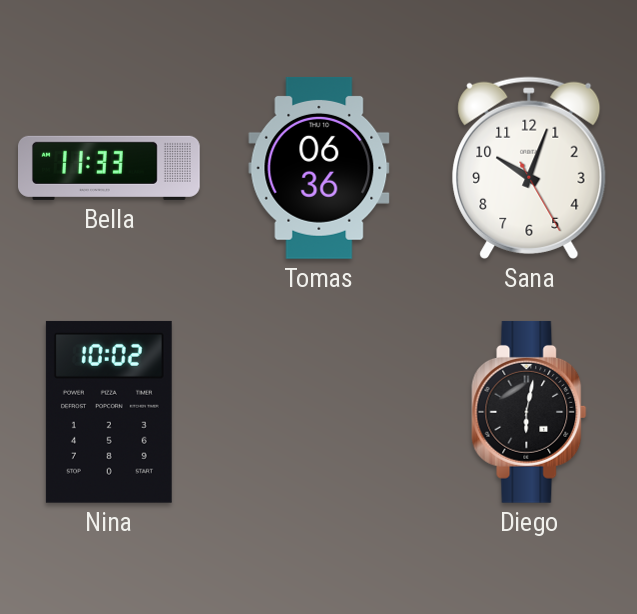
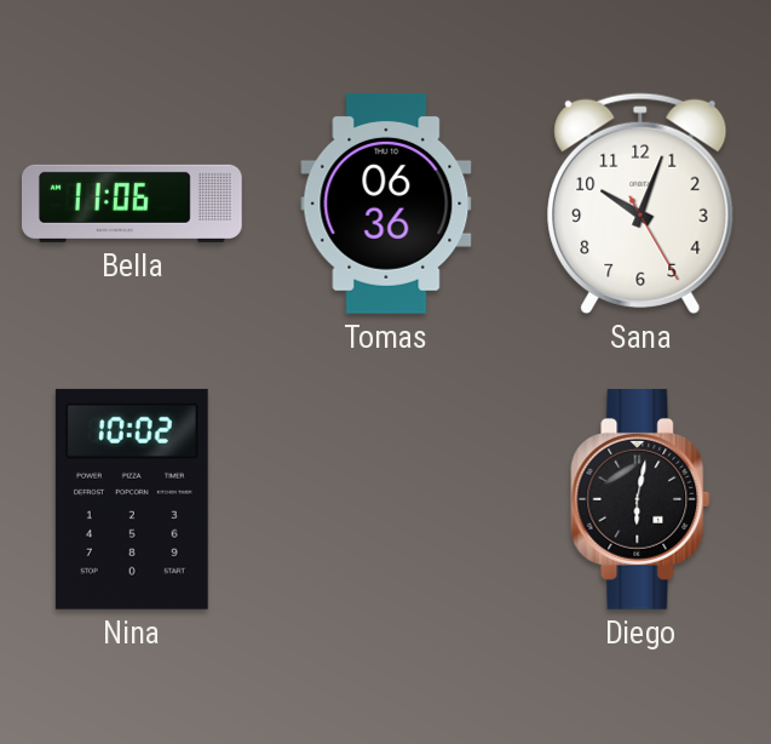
Bella: 11:33 -> 11:06 (133, 204)
